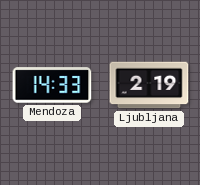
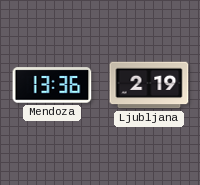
Mendoza: 14:33 -> 13:36 (52, 85)
